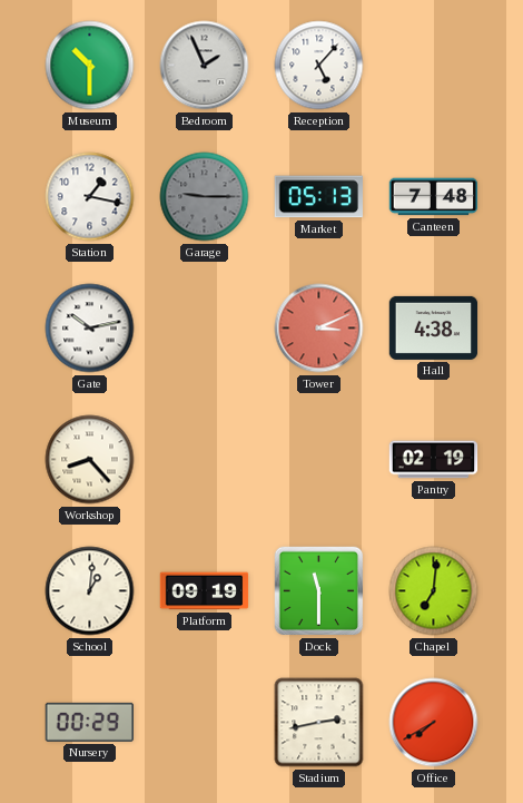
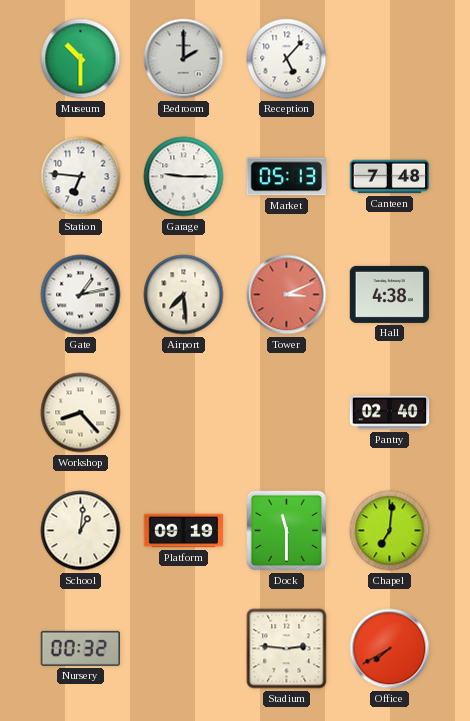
Bedroom: 1:56 -> 2:00 (184, 59)
Station: 1:17 -> 6:46 (81, 177)
Garage dial: grey -> white (184, 177)
Gate: 10:13 -> 1:13 (81, 295)
Airport: none -> 7:29 (184, 295)
Pantry: 02:19 -> 02:40 (390, 413)
Nursery: 00:29 -> 00:32 (80, 648)
Stadium: 2:43 -> 2:46 (287, 649)
